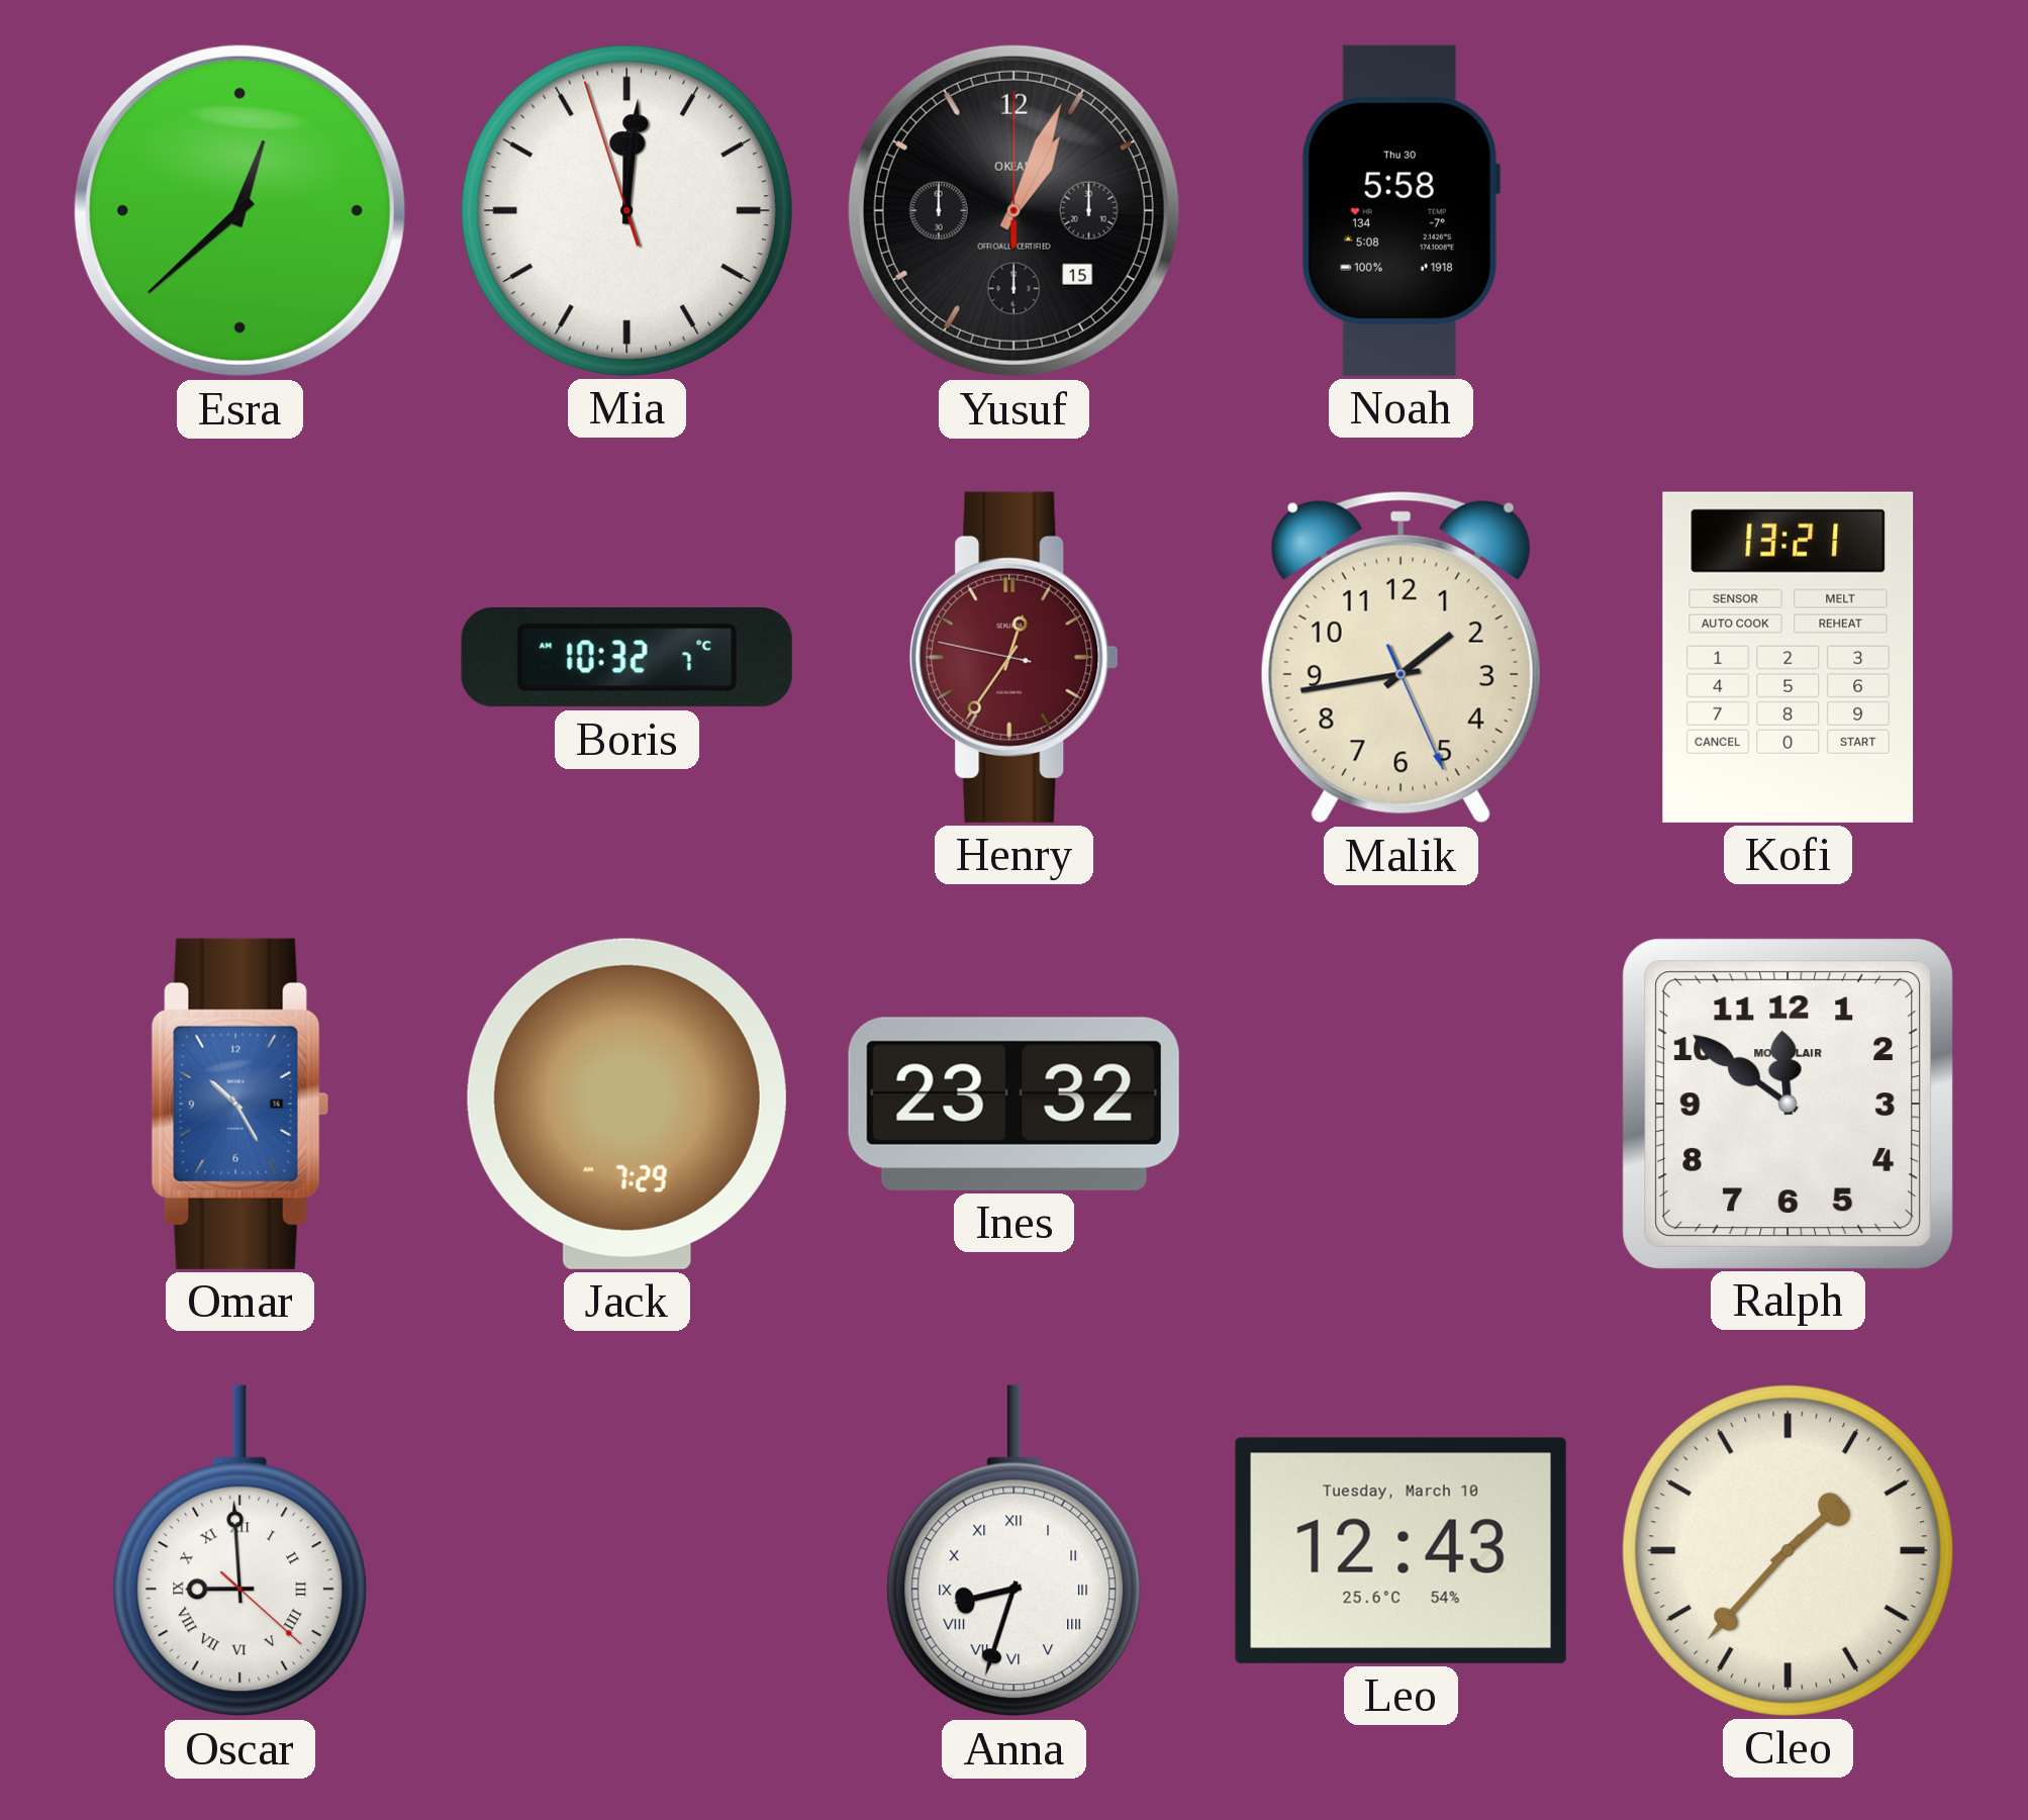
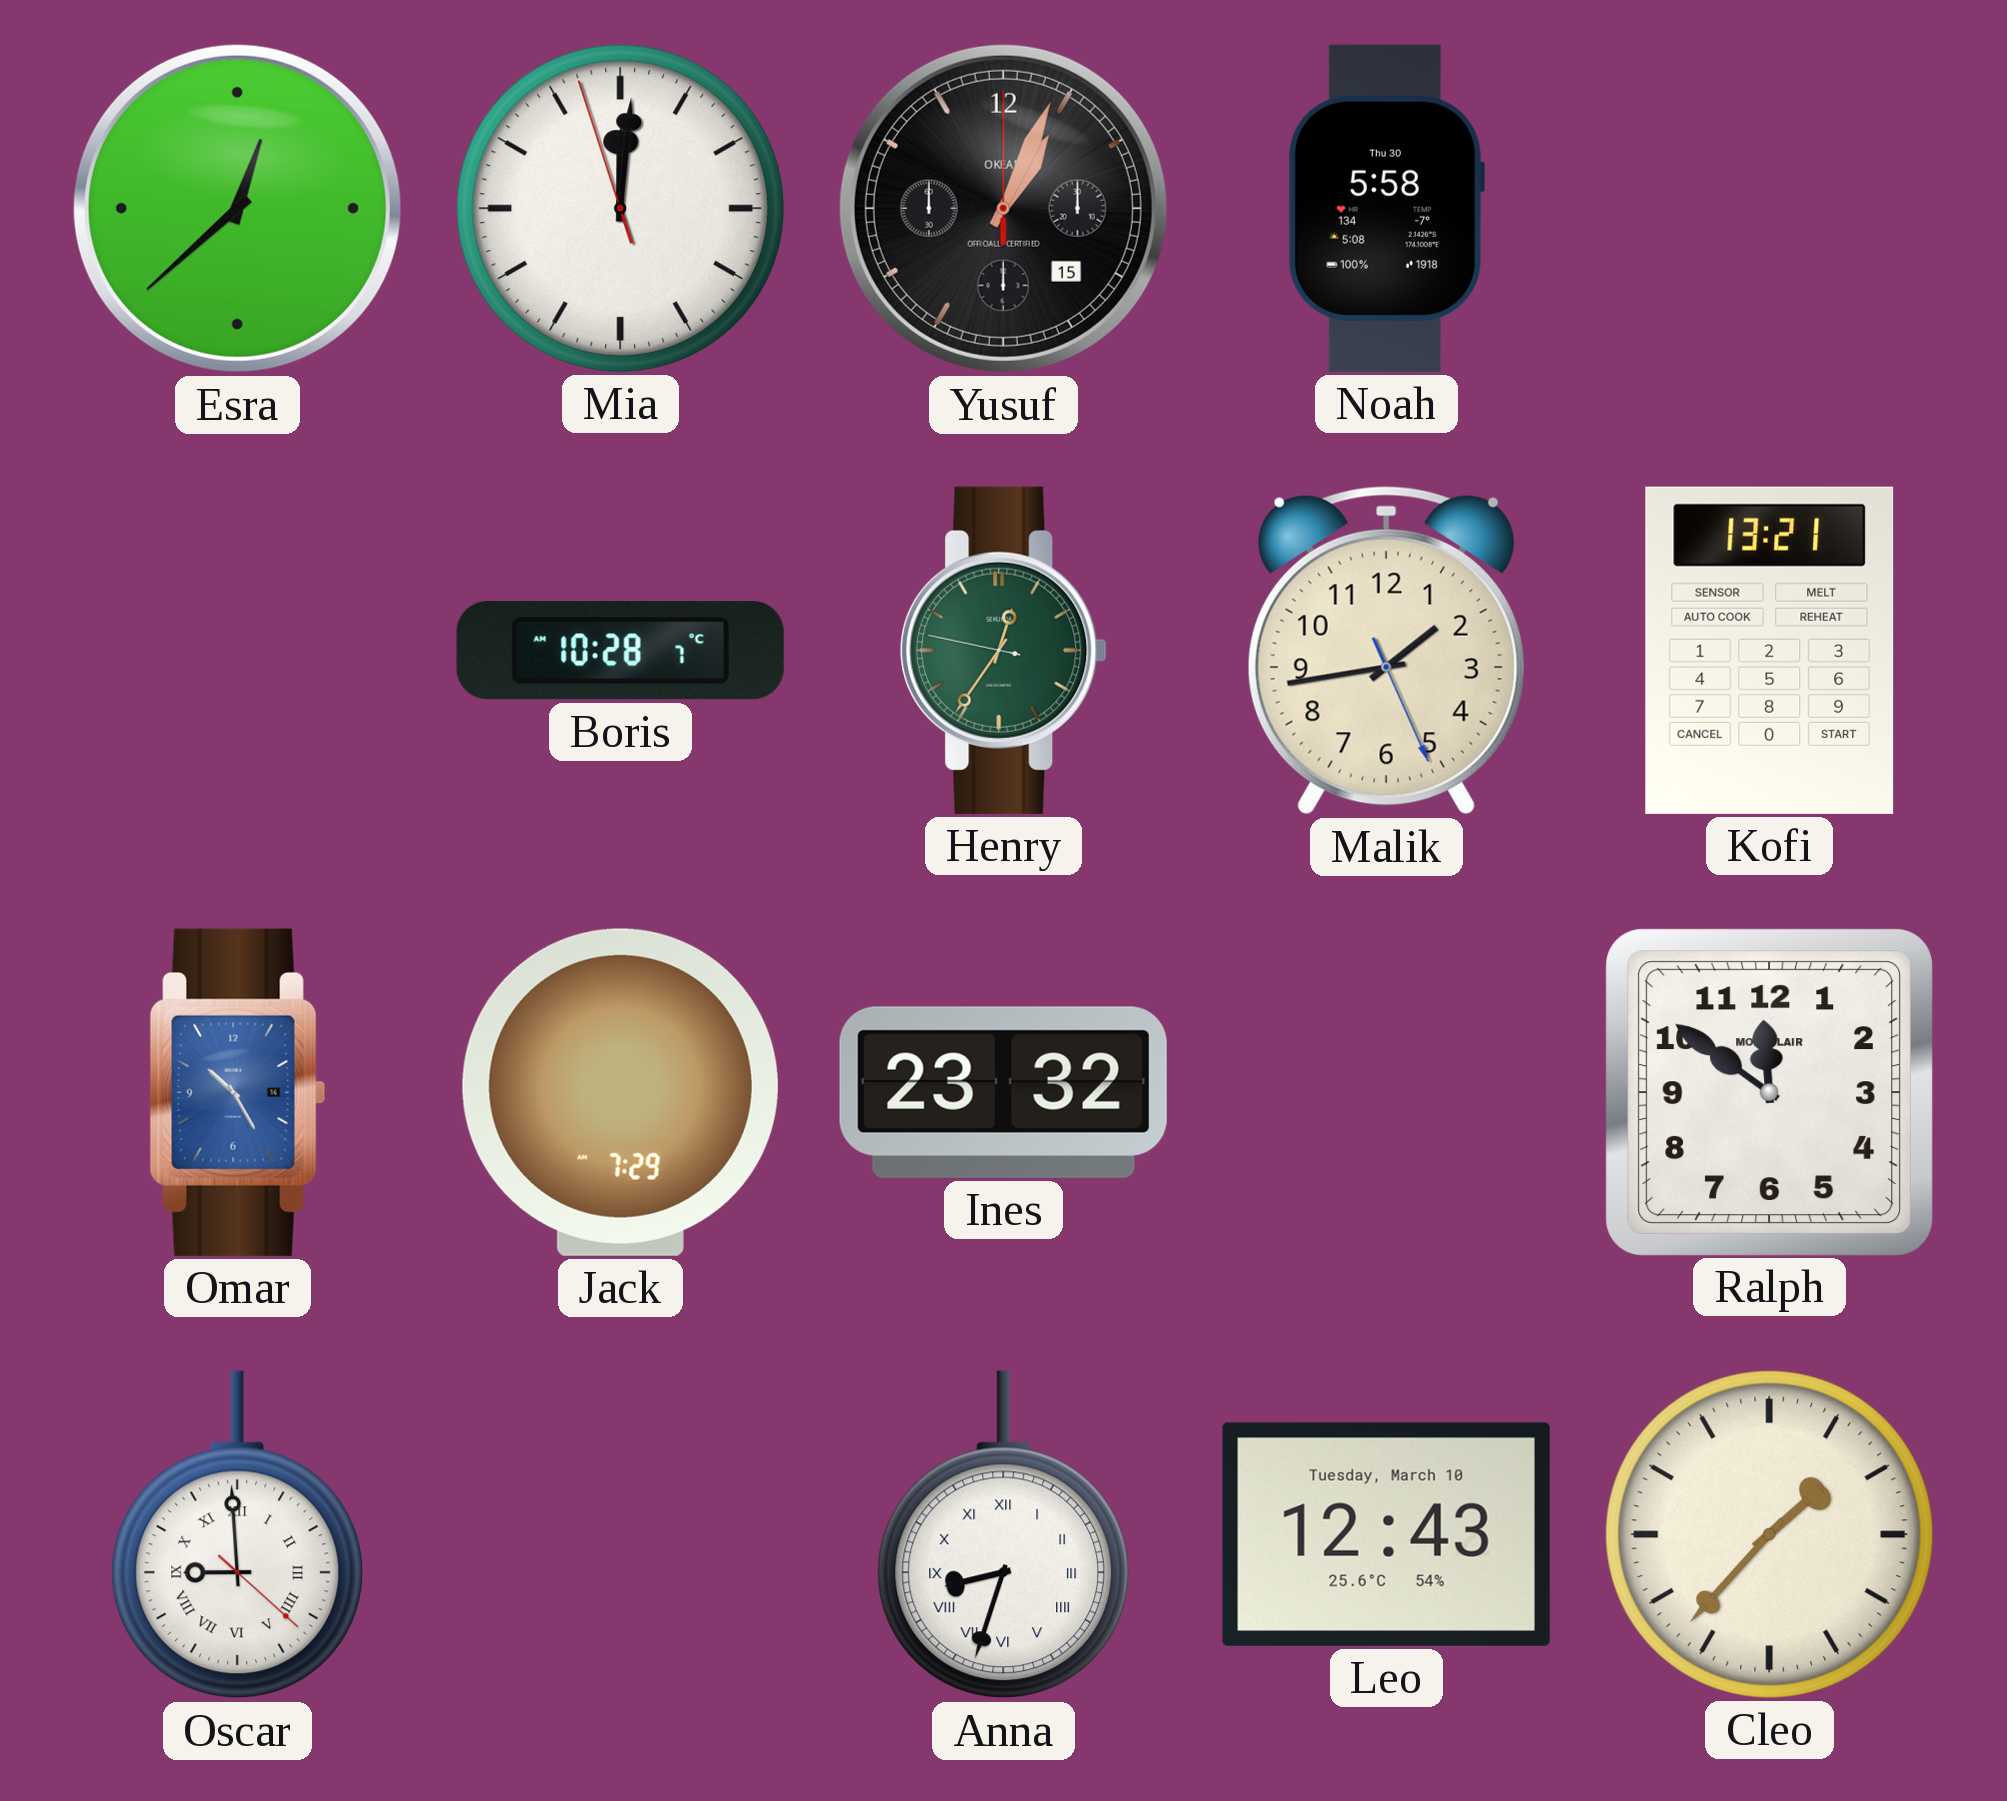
Boris: 10:32 -> 10:28 (620, 651)
Henry dial: burgundy -> green (1004, 650)
